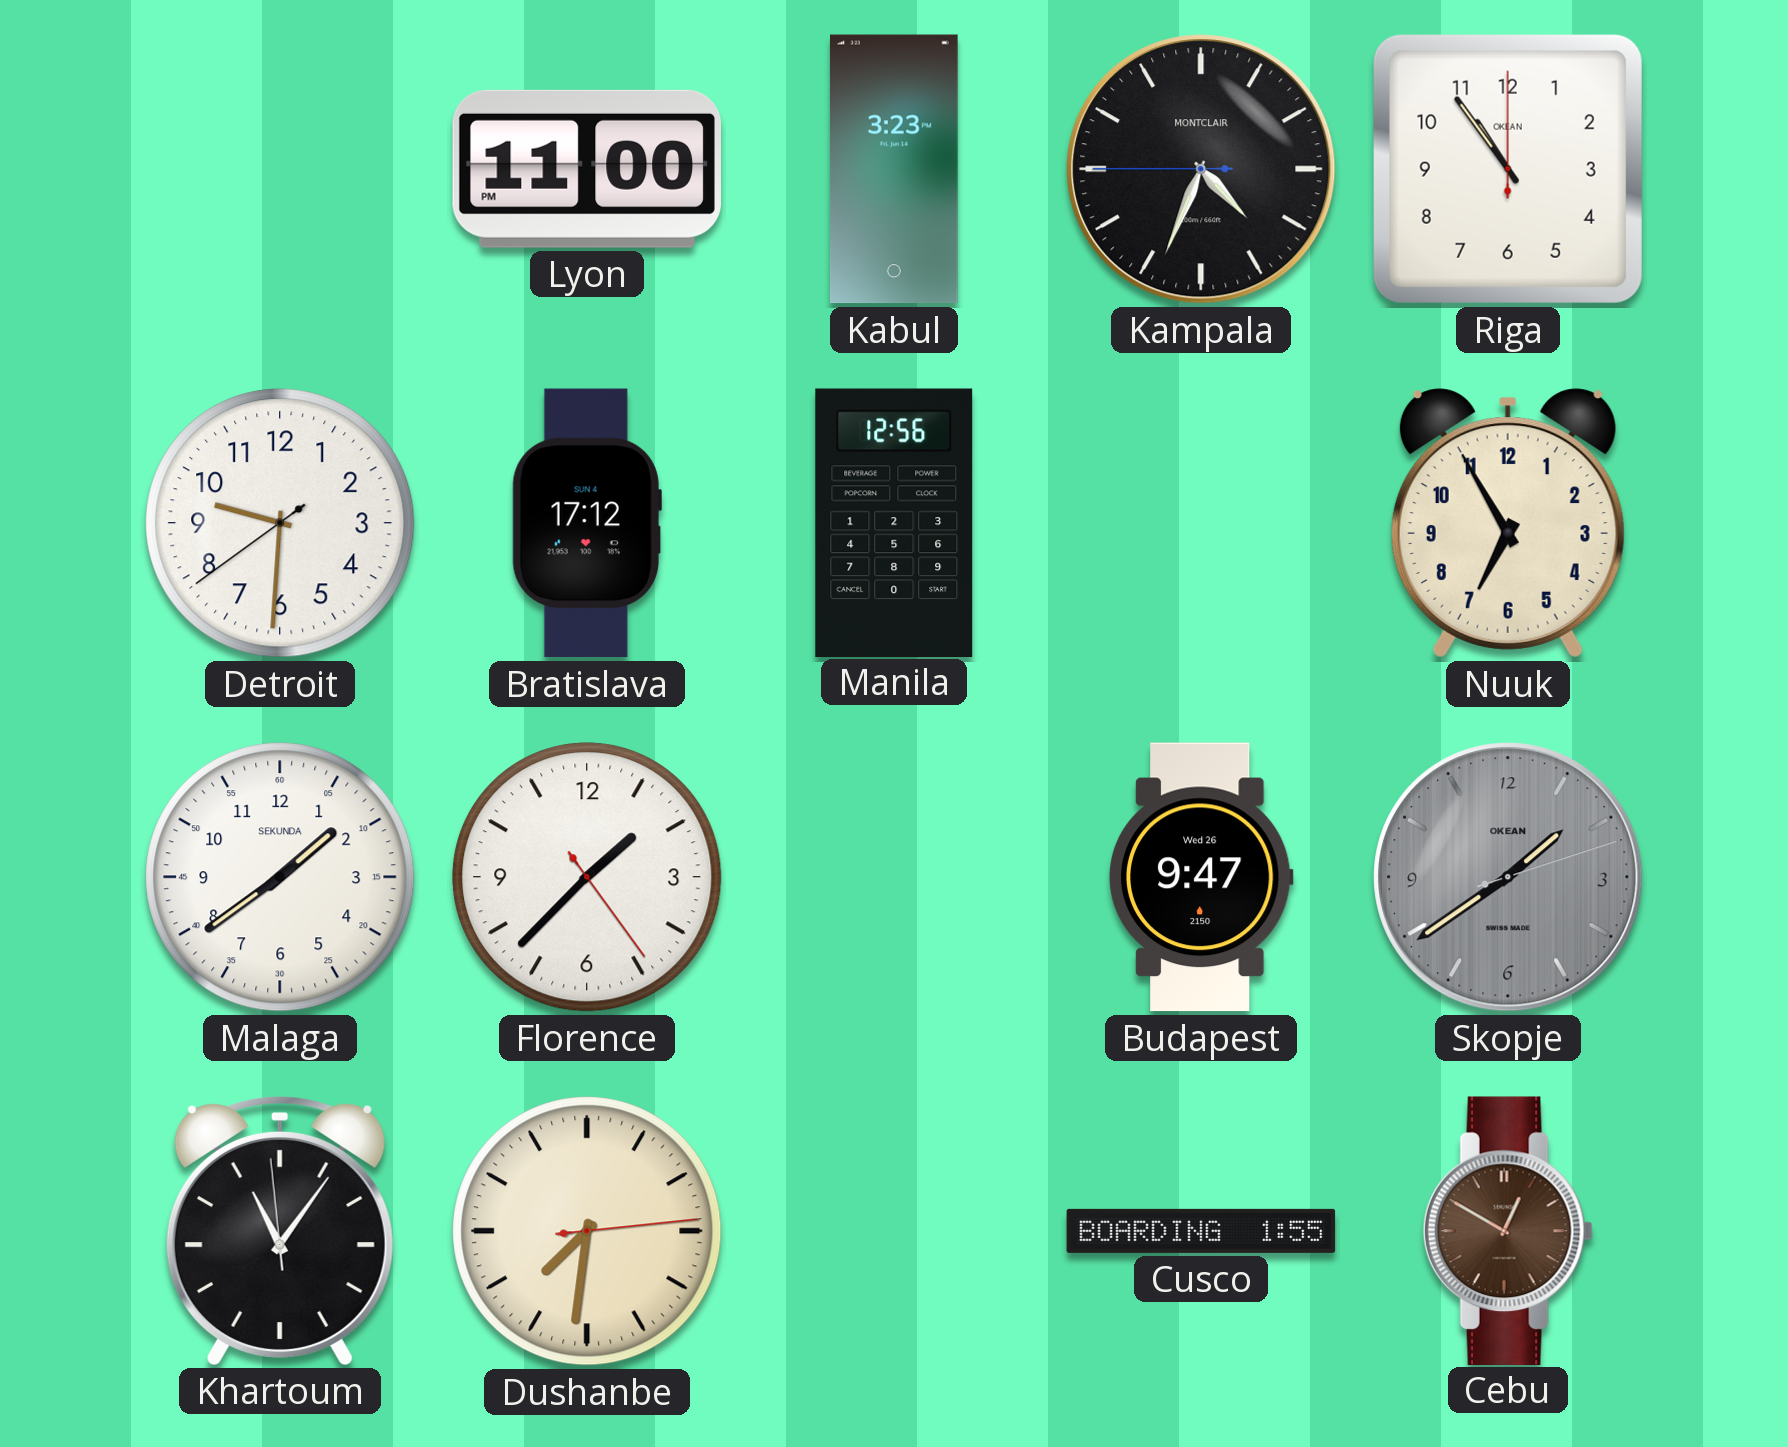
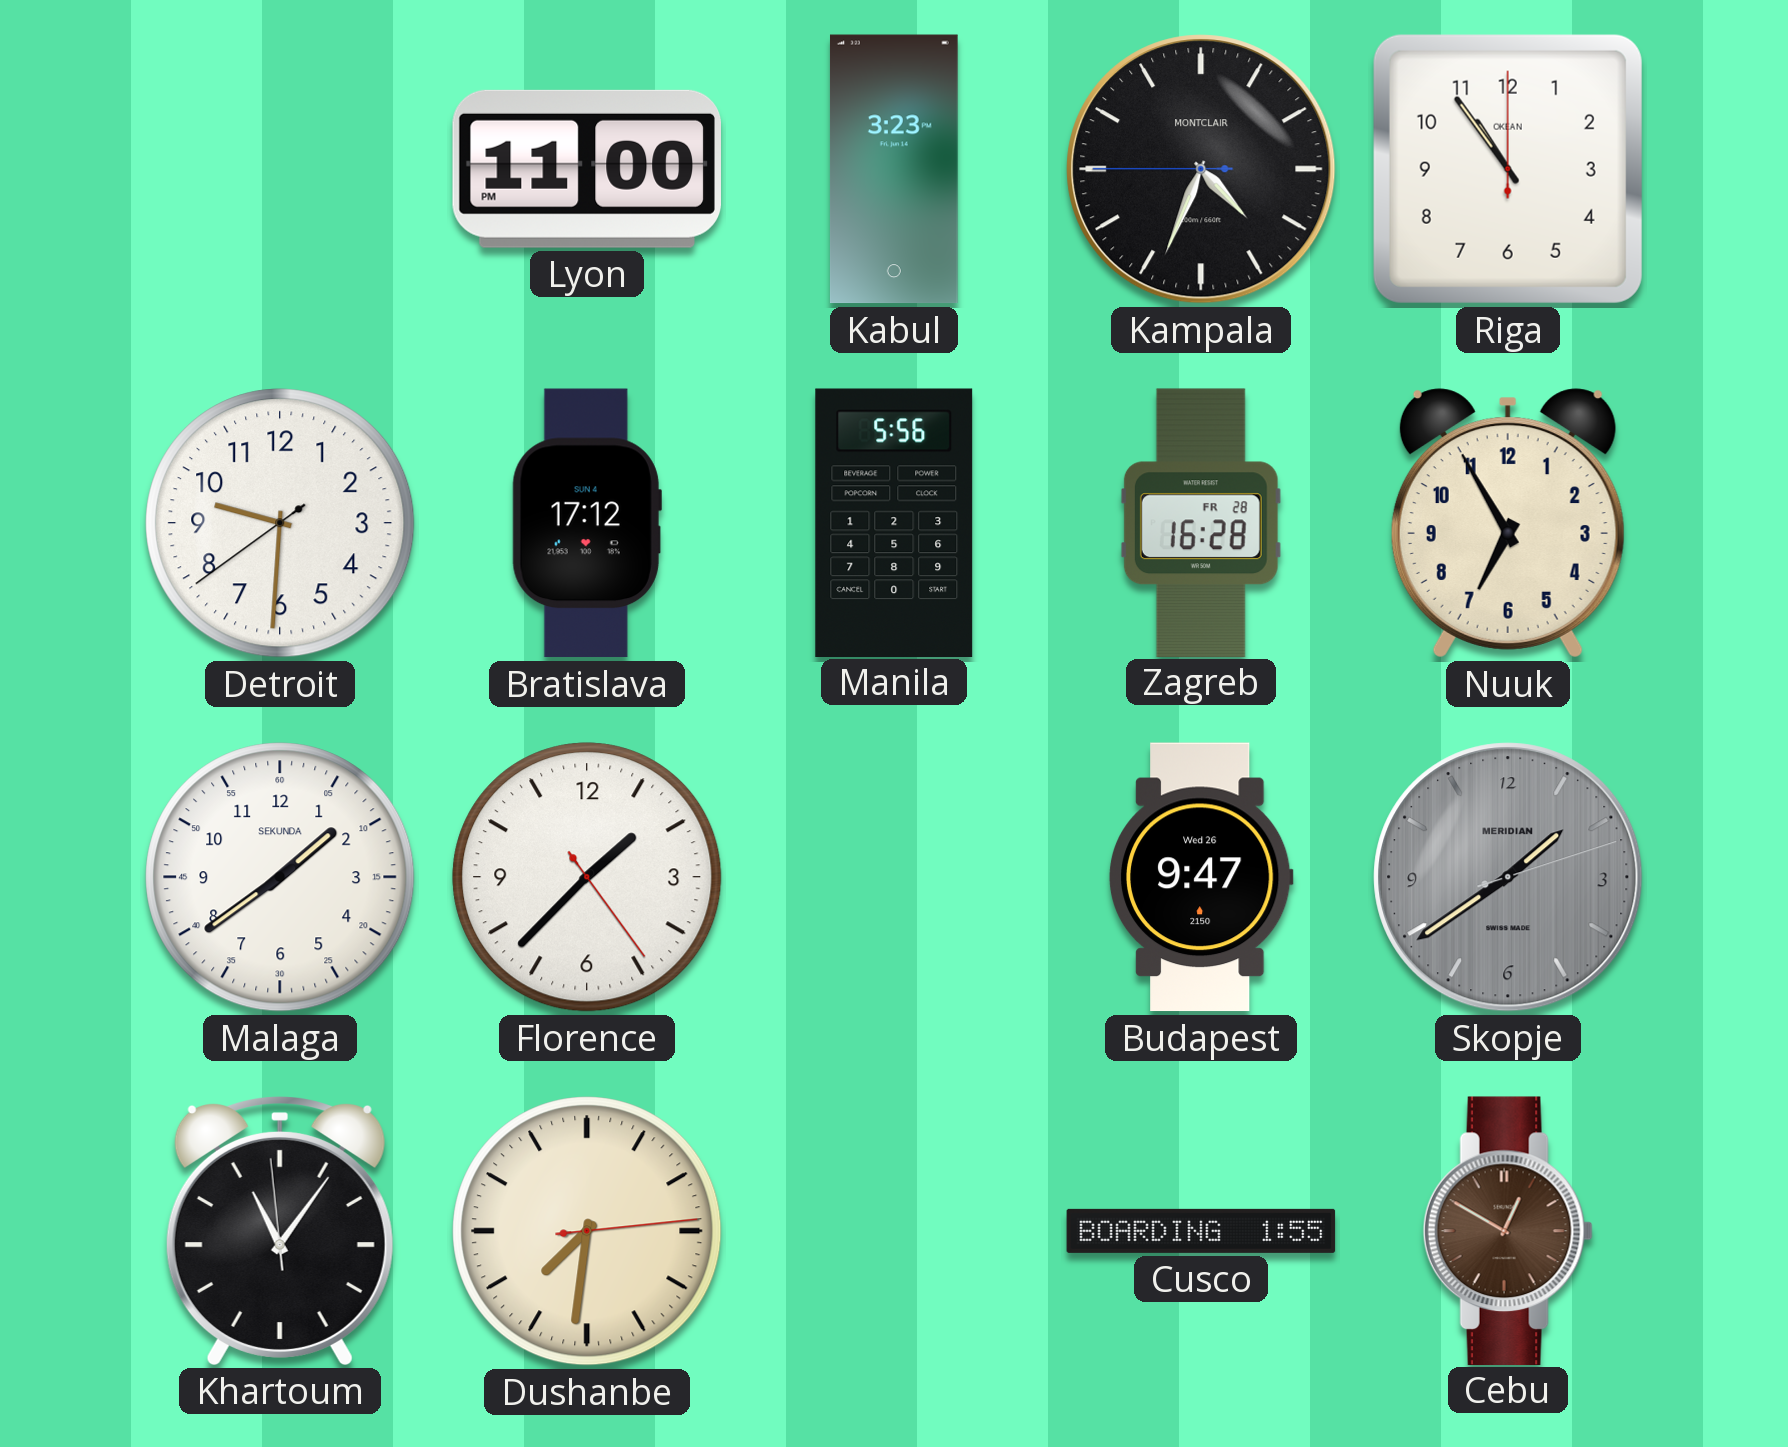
Manila: 12:56 -> 5:56 (894, 522)
Zagreb: none -> 16:28 (1201, 522)
Skopje brand: OKEAN -> MERIDIAN (1508, 877)
